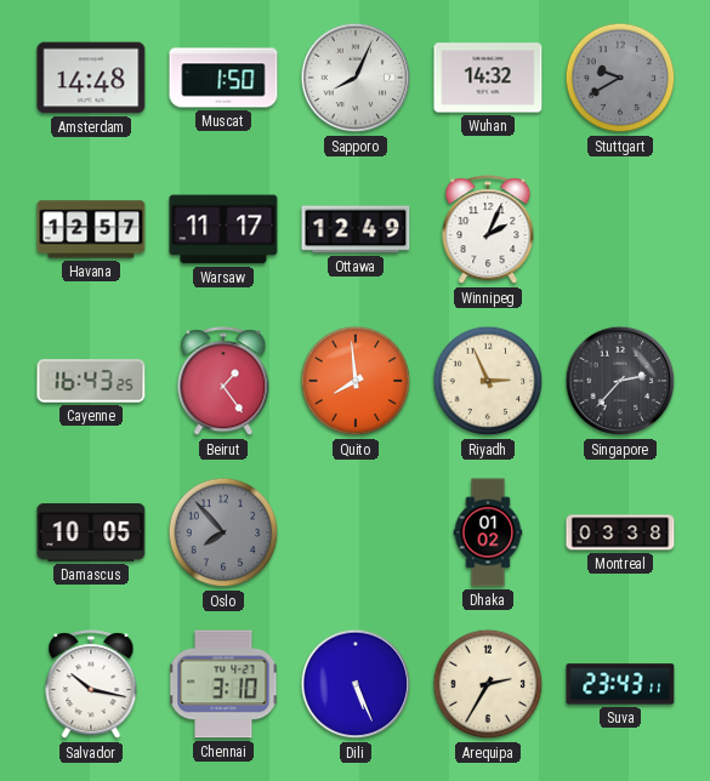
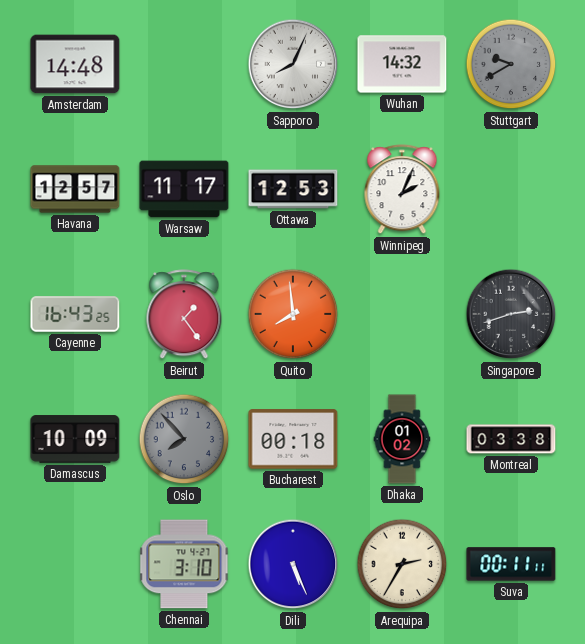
Muscat: 1:50 -> none (223, 78)
Ottawa: 12:49 -> 12:53 (293, 189)
Riyadh: 2:56 -> none (488, 381)
Singapore: 2:37 -> 2:42 (511, 314)
Damascus: 10:05 -> 10:09 (75, 439)
Bucharest: none -> 00:18 (293, 439)
Salvador: 10:17 -> none (91, 685)
Suva: 23:43 -> 00:11 (511, 564)
